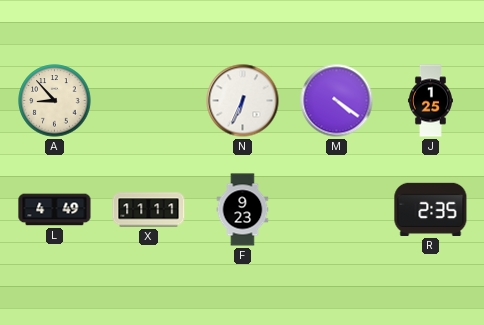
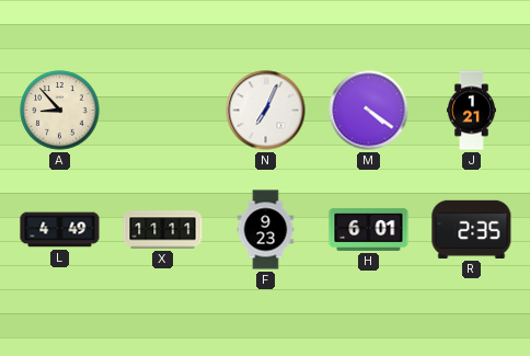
N: 6:34 -> 7:04 (266, 111)
J: 1:25 -> 1:21 (471, 111)
H: none -> 6:01 (369, 229)
